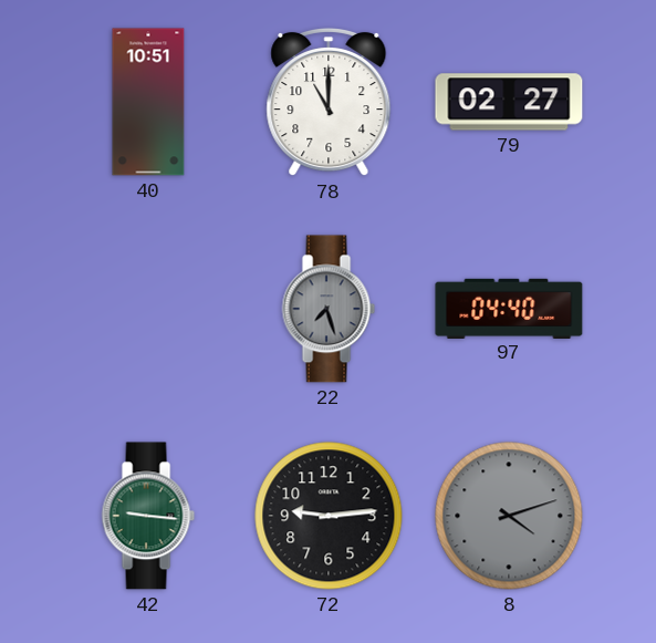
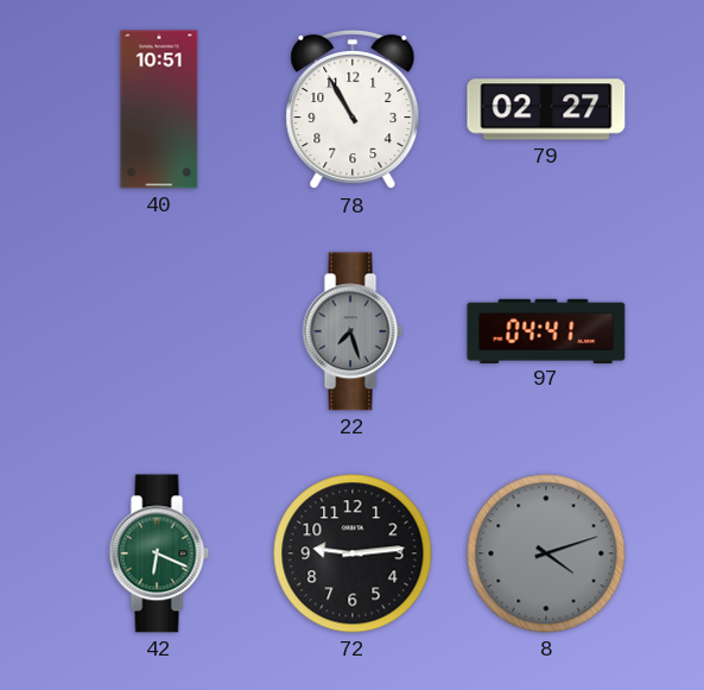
78: 11:00 -> 10:55 (353, 109)
97: 04:40 -> 04:41 (546, 330)
42: 9:16 -> 6:19 (159, 553)
